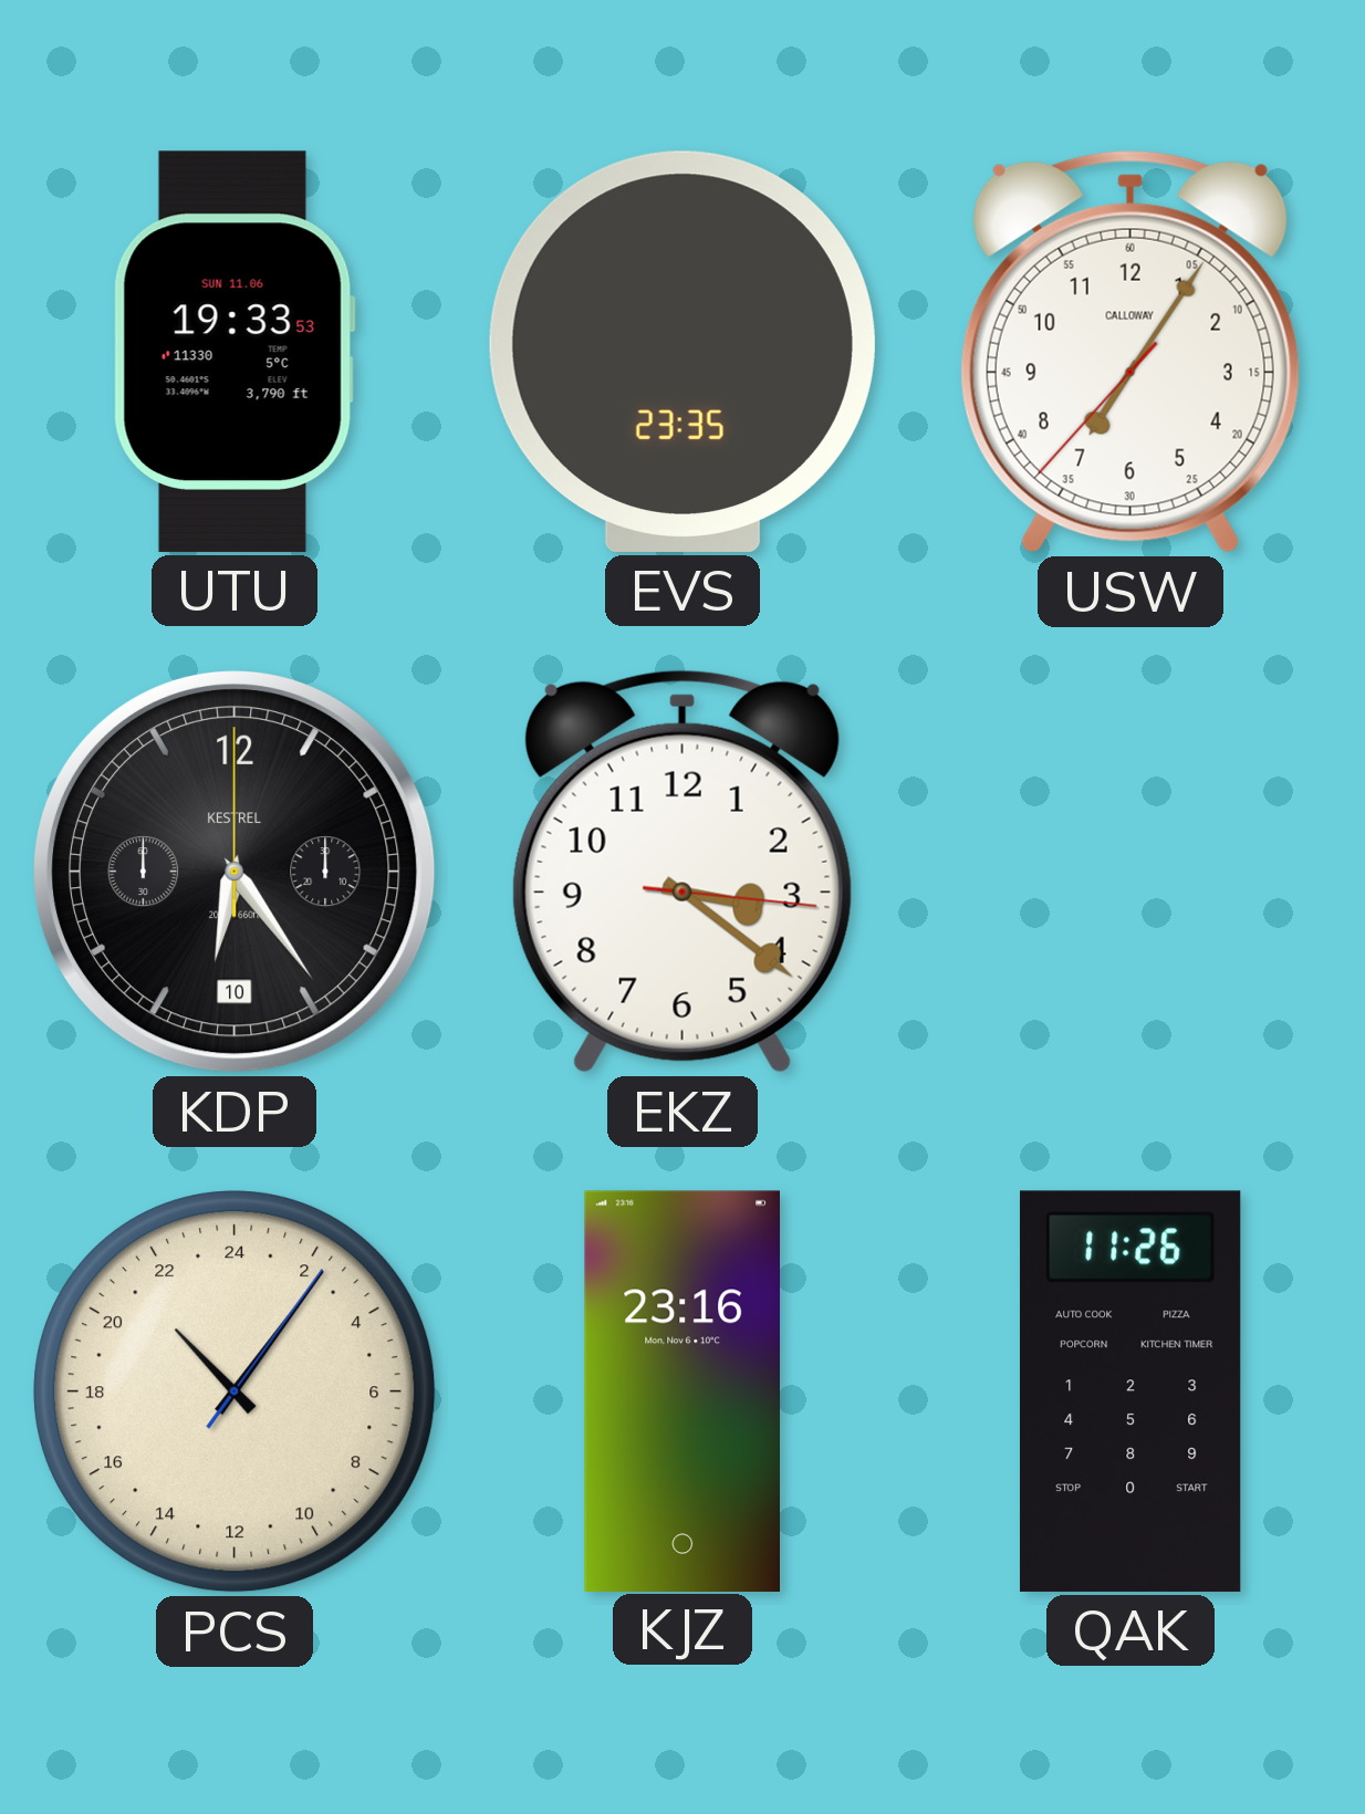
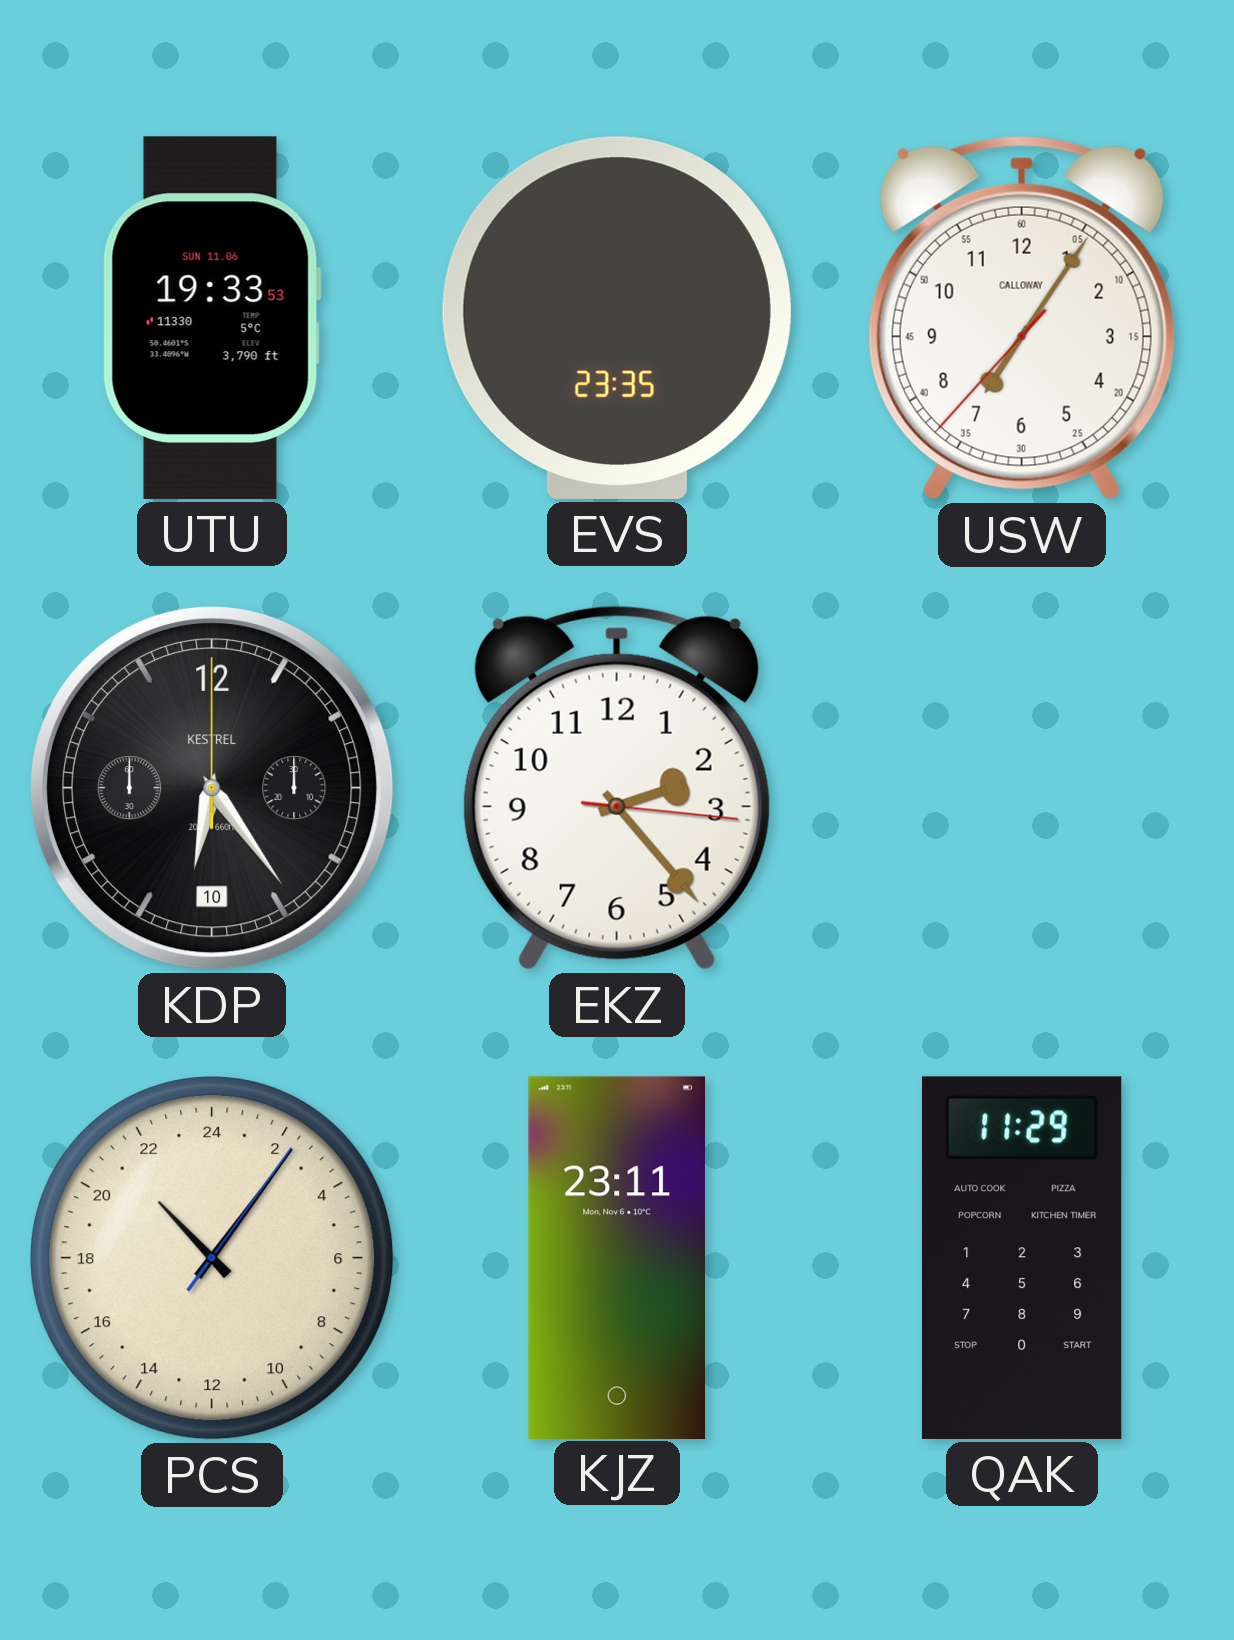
EKZ: 3:21 -> 2:23 (617, 788)
KJZ: 23:16 -> 23:11 (616, 1257)
QAK: 11:26 -> 11:29 (1023, 1258)
